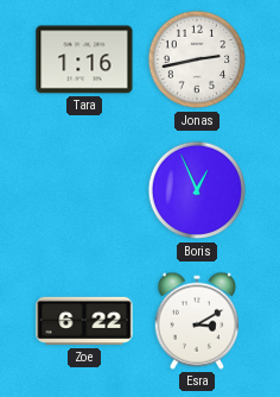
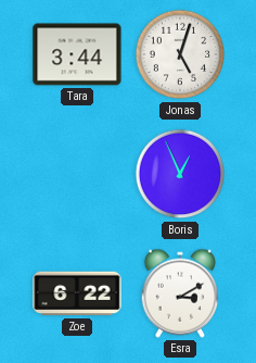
Tara: 1:16 -> 3:44 (77, 54)
Jonas: 2:43 -> 5:03 (180, 54)
